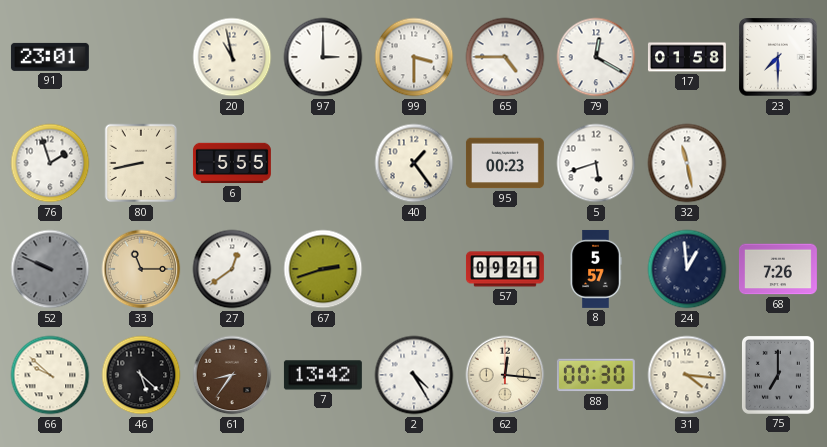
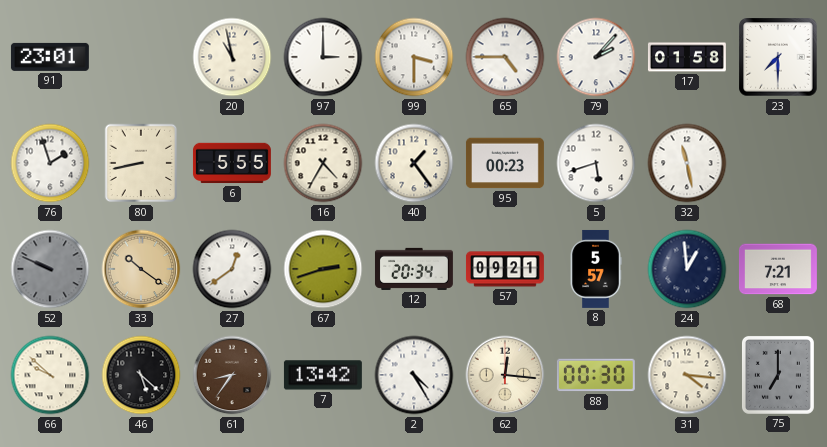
79: 12:20 -> 2:07 (596, 57)
16: none -> 4:35 (323, 163)
33: 11:15 -> 10:21 (141, 269)
12: none -> 20:34 (414, 269)
68: 7:26 -> 7:21 (778, 269)
